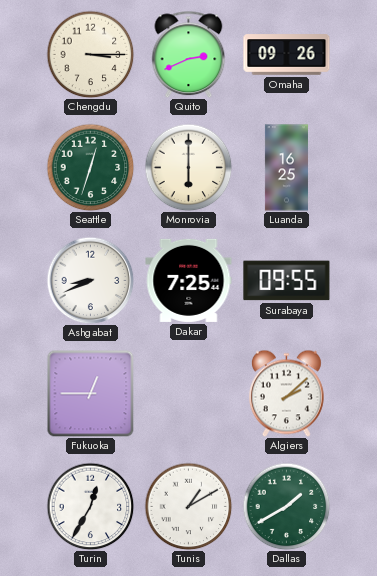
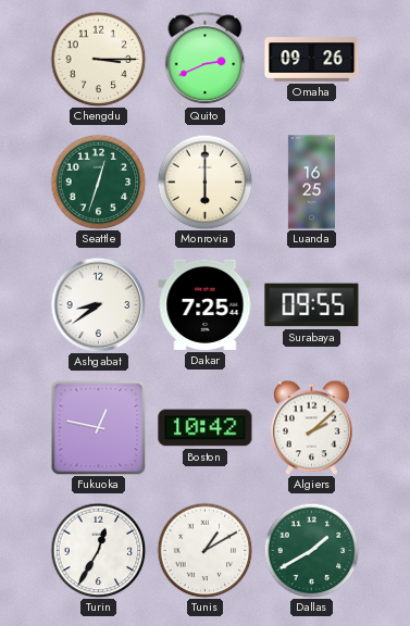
Ashgabat: 8:41 -> 8:39 (98, 304)
Fukuoka: 12:45 -> 12:47 (98, 427)
Boston: none -> 10:42 (206, 428)
